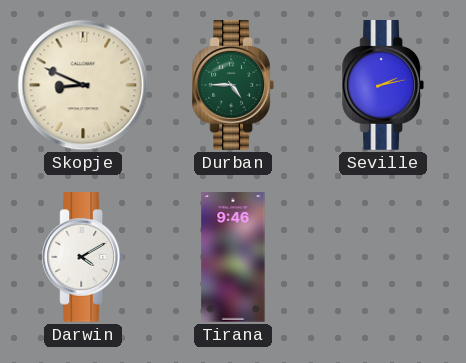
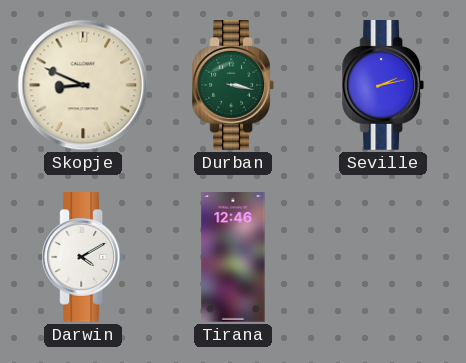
Durban: 4:45 -> 3:17 (232, 86)
Tirana: 9:46 -> 12:46 (233, 257)
